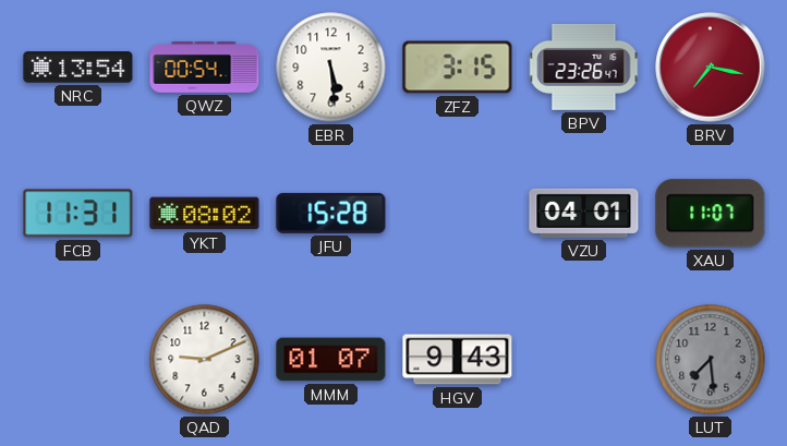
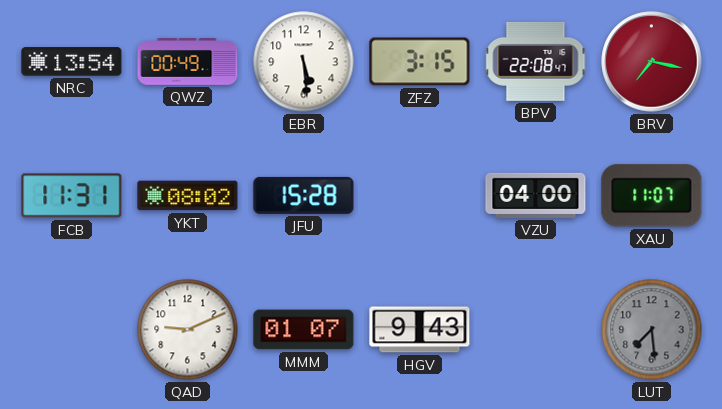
QWZ: 00:54 -> 00:49 (188, 62)
BPV: 23:26 -> 22:08 (536, 61)
VZU: 04:01 -> 04:00 (536, 195)
